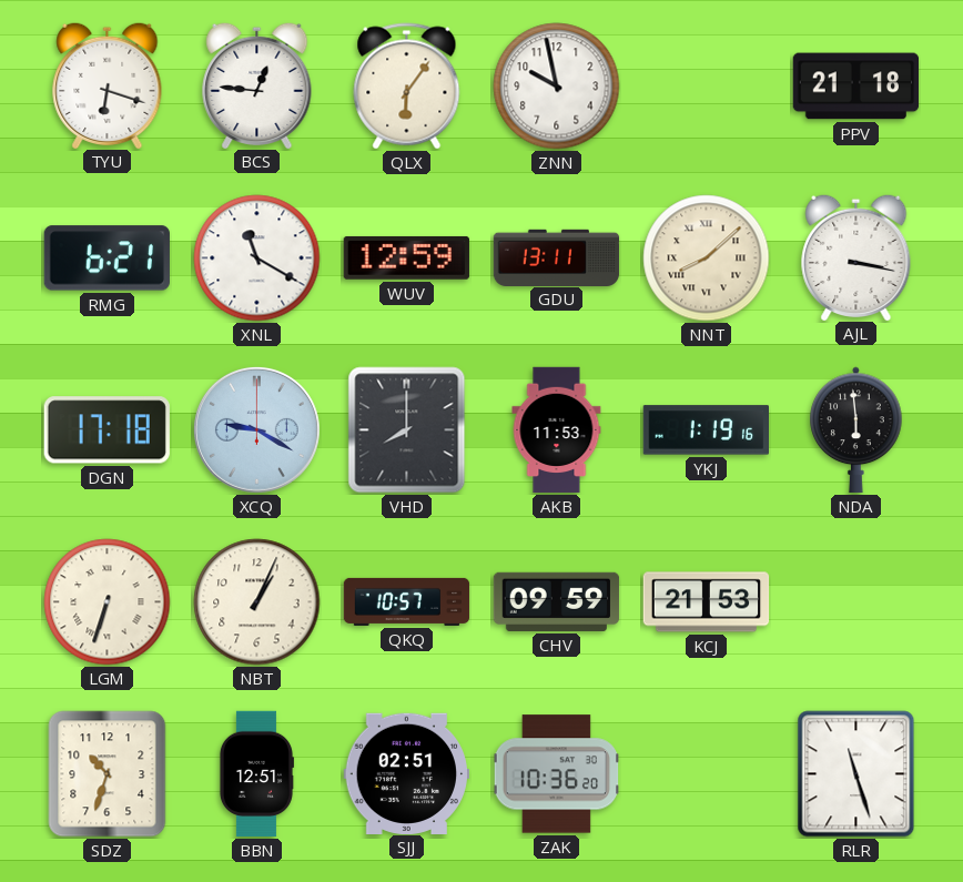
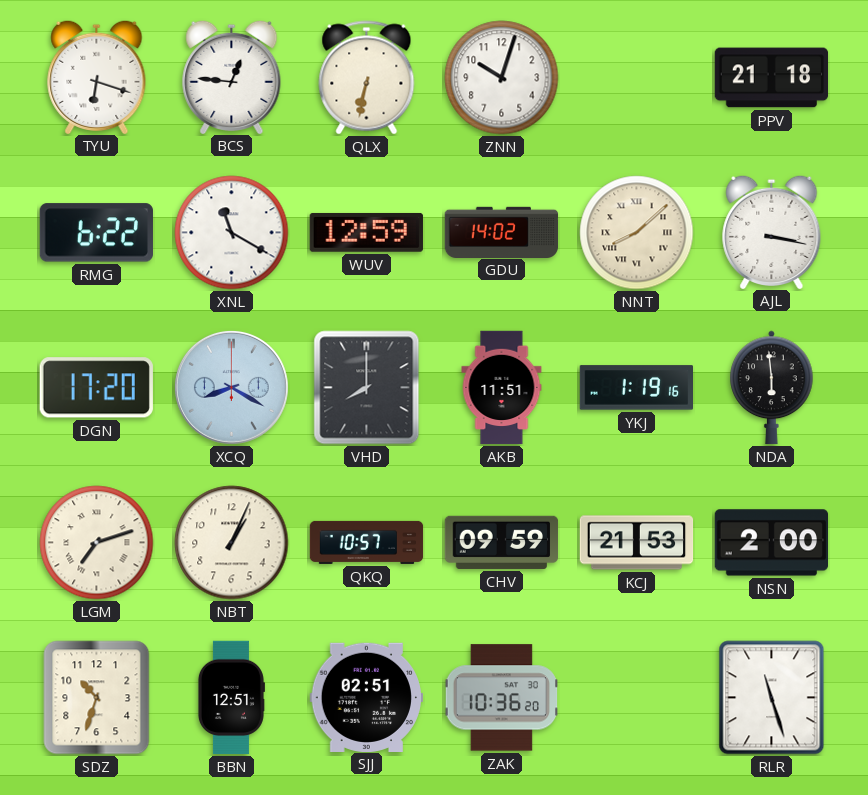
QLX: 6:06 -> 6:32 (367, 78)
ZNN: 9:58 -> 10:03 (502, 78)
RMG: 6:21 -> 6:22 (96, 233)
GDU: 13:11 -> 14:02 (502, 232)
DGN: 17:18 -> 17:20 (96, 388)
XCQ: 9:20 -> 8:20 (231, 387)
AKB: 11:53 -> 11:51 (502, 388)
LGM: 6:33 -> 7:12 (97, 543)
NSN: none -> 2:00 (772, 543)
